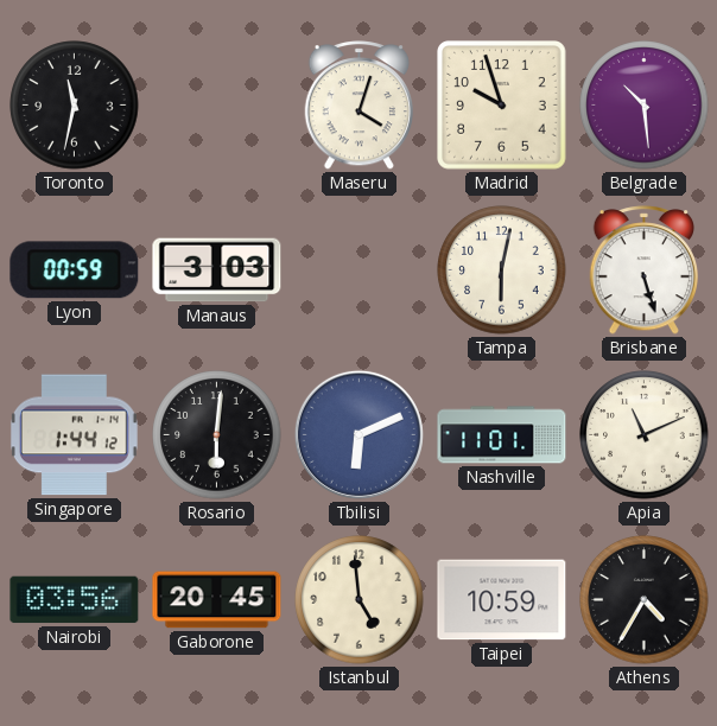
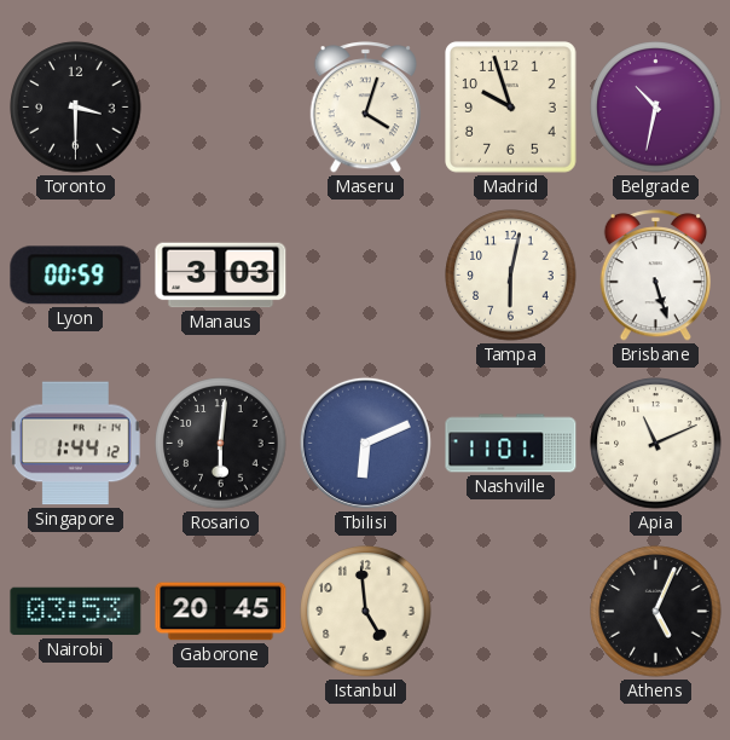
Toronto: 11:32 -> 3:30 (76, 108)
Belgrade: 10:29 -> 10:32 (656, 108)
Nairobi: 03:56 -> 03:53 (76, 612)
Taipei: 10:59 -> none (502, 600)
Athens: 4:35 -> 5:04 (656, 612)
